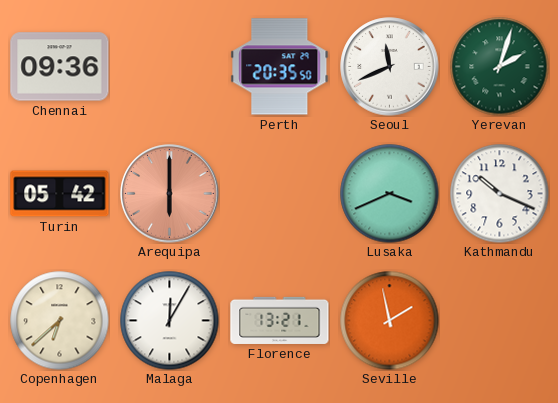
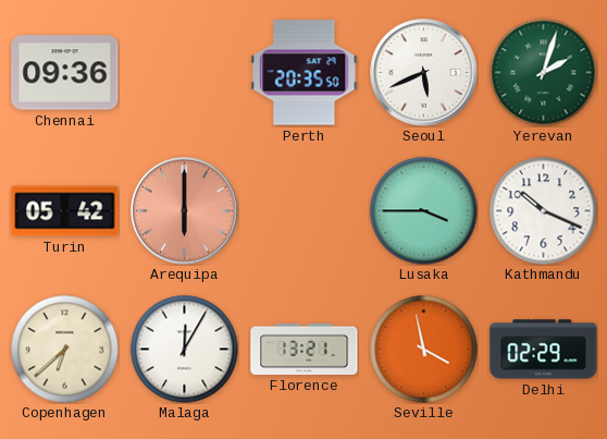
Seoul: 11:41 -> 5:41 (424, 73)
Lusaka: 3:41 -> 3:45 (424, 211)
Seville: 1:58 -> 3:58 (424, 350)
Delhi: none -> 02:29 (544, 350)
